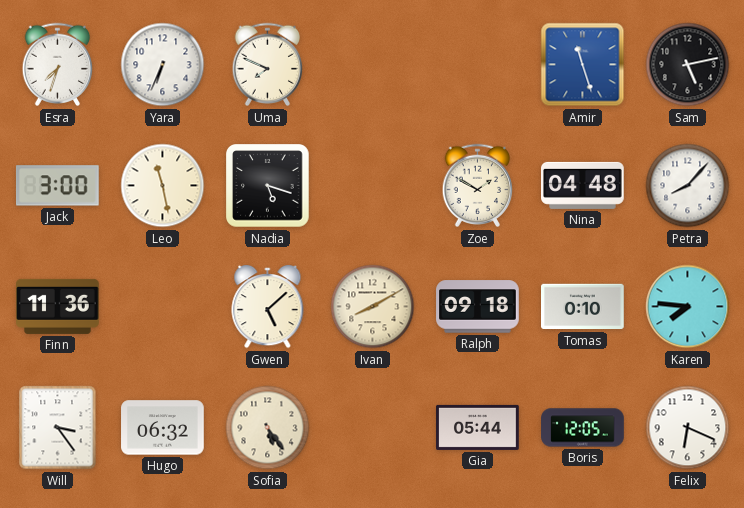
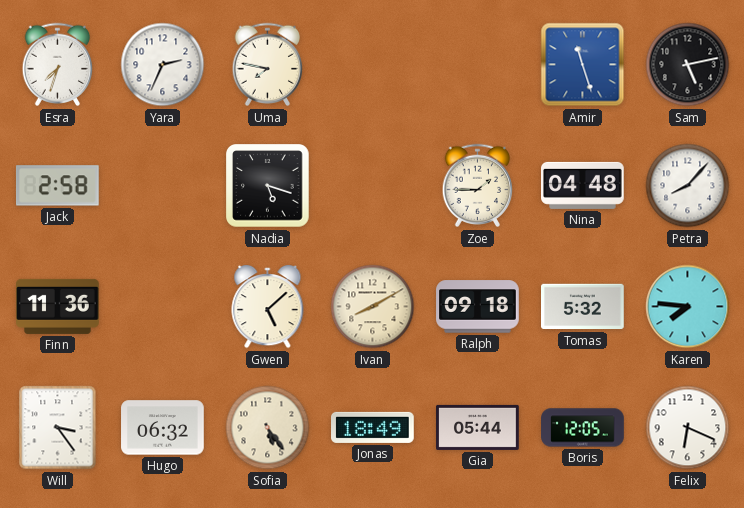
Yara: 6:34 -> 2:34 (163, 65)
Uma: 7:49 -> 7:47 (268, 65)
Jack: 3:00 -> 2:58 (57, 186)
Leo: 11:28 -> none (163, 186)
Zoe: 1:50 -> 1:45 (478, 186)
Tomas: 0:10 -> 5:32 (583, 307)
Jonas: none -> 18:49 (373, 427)
